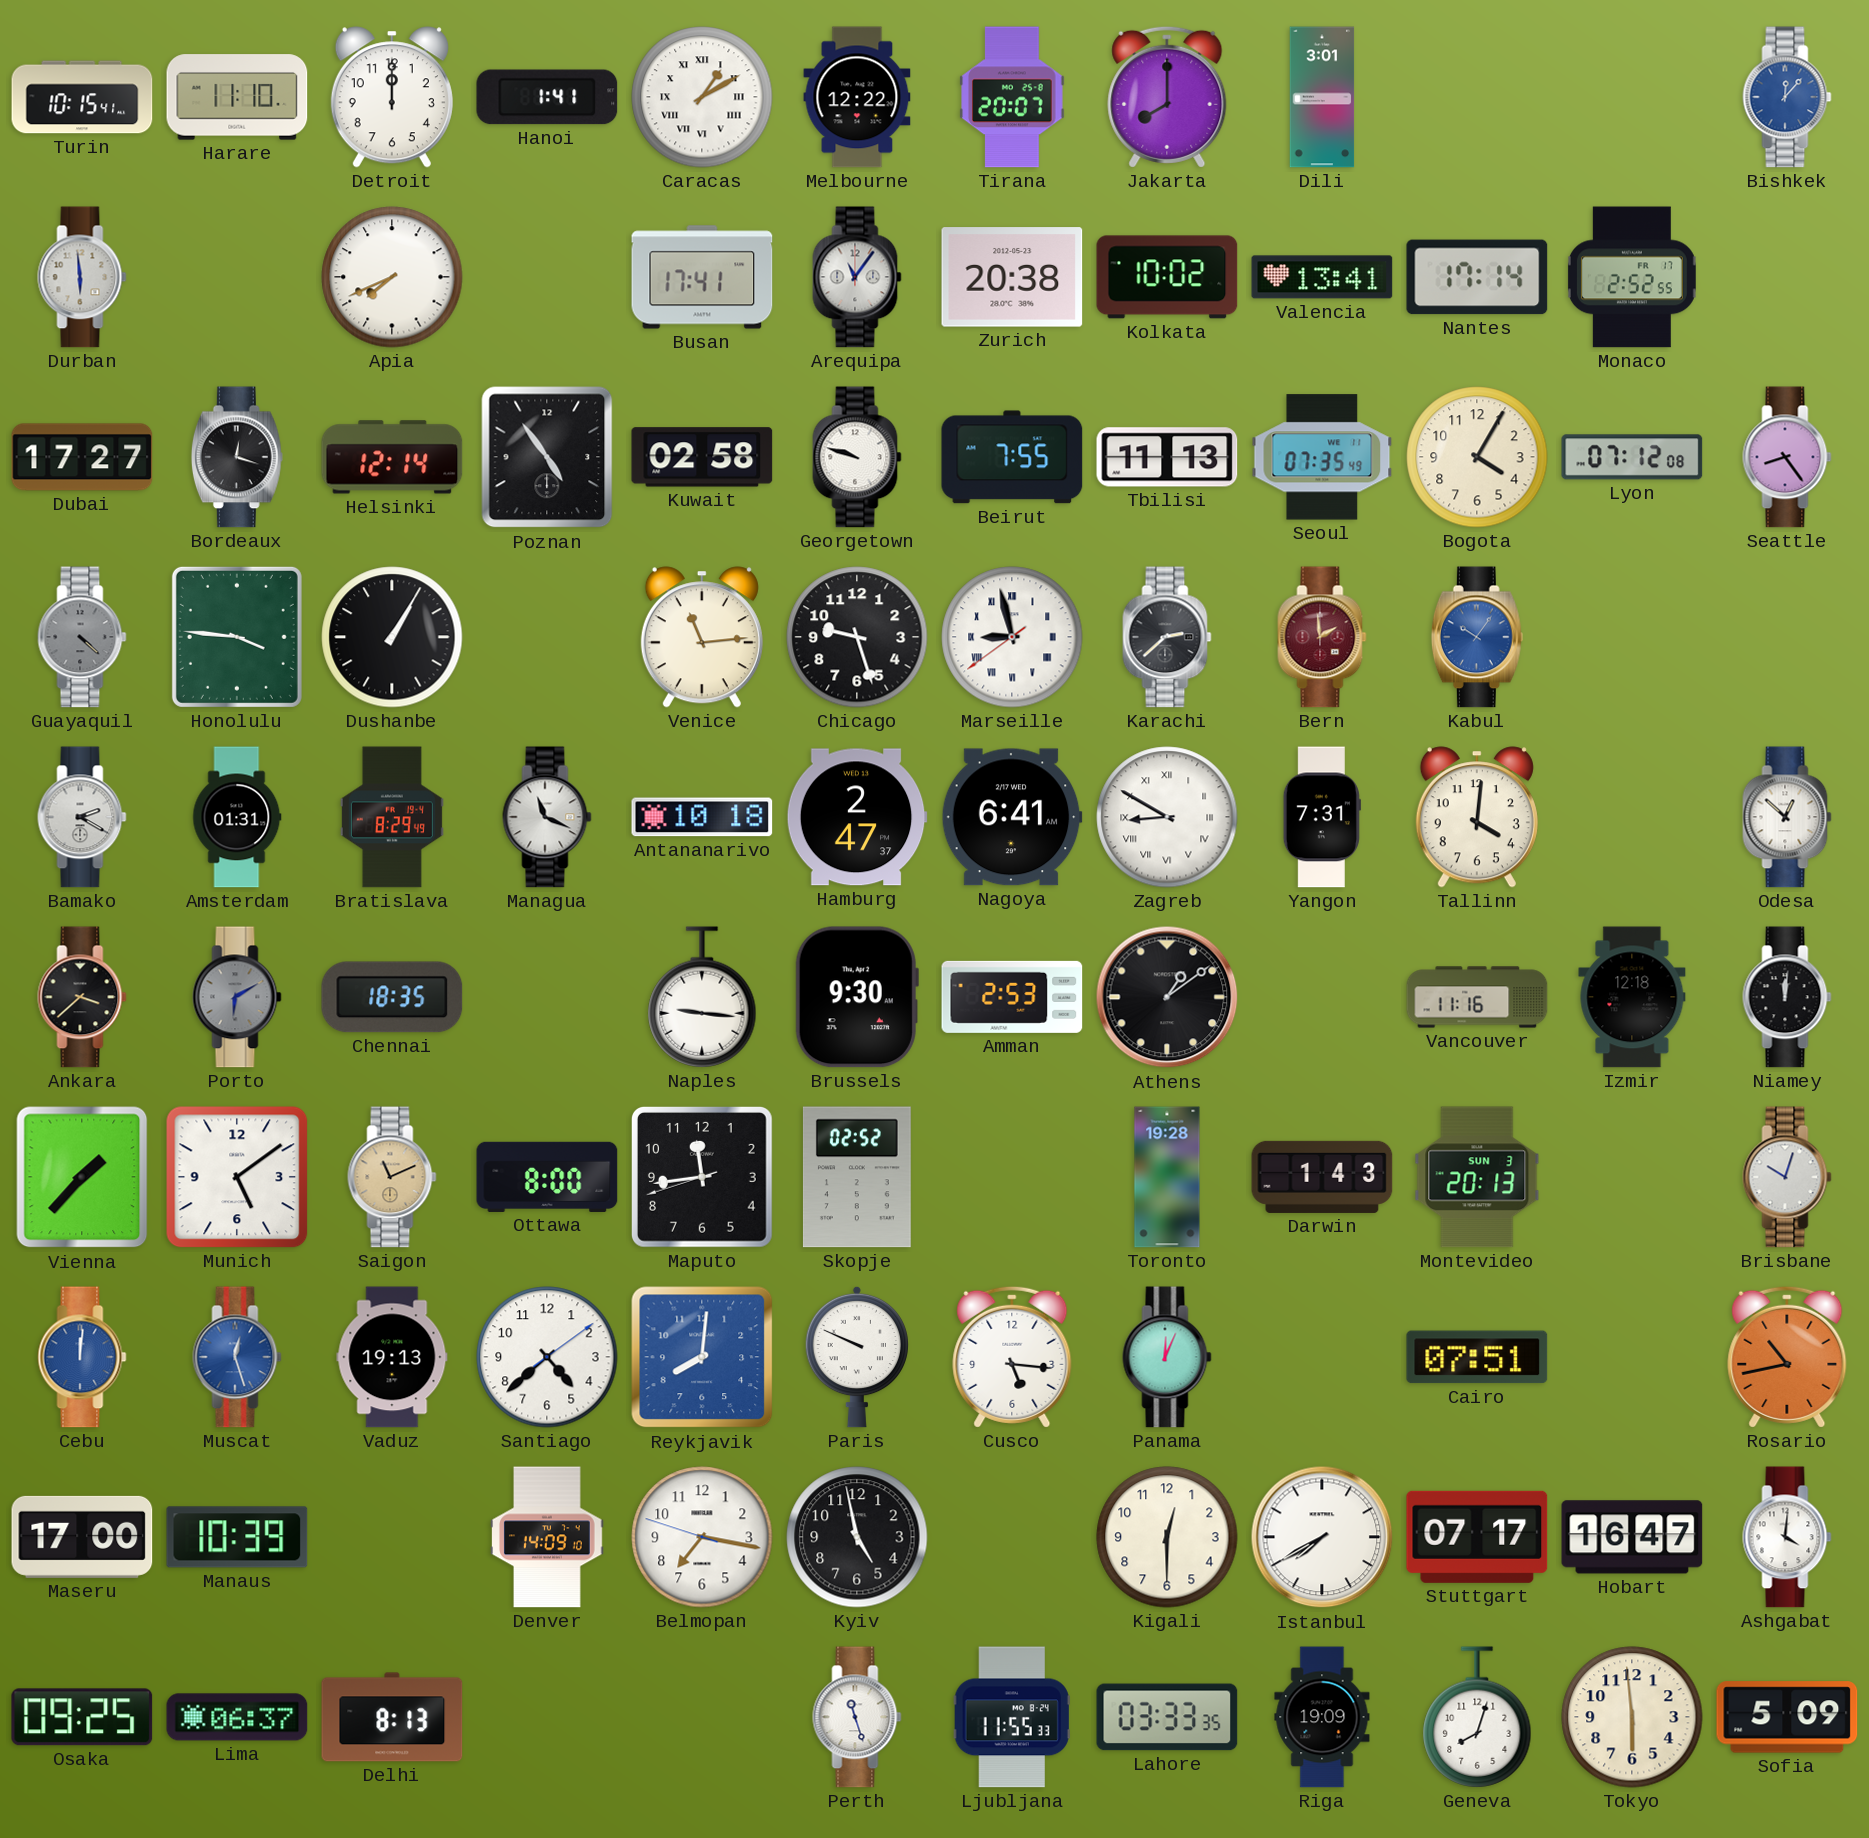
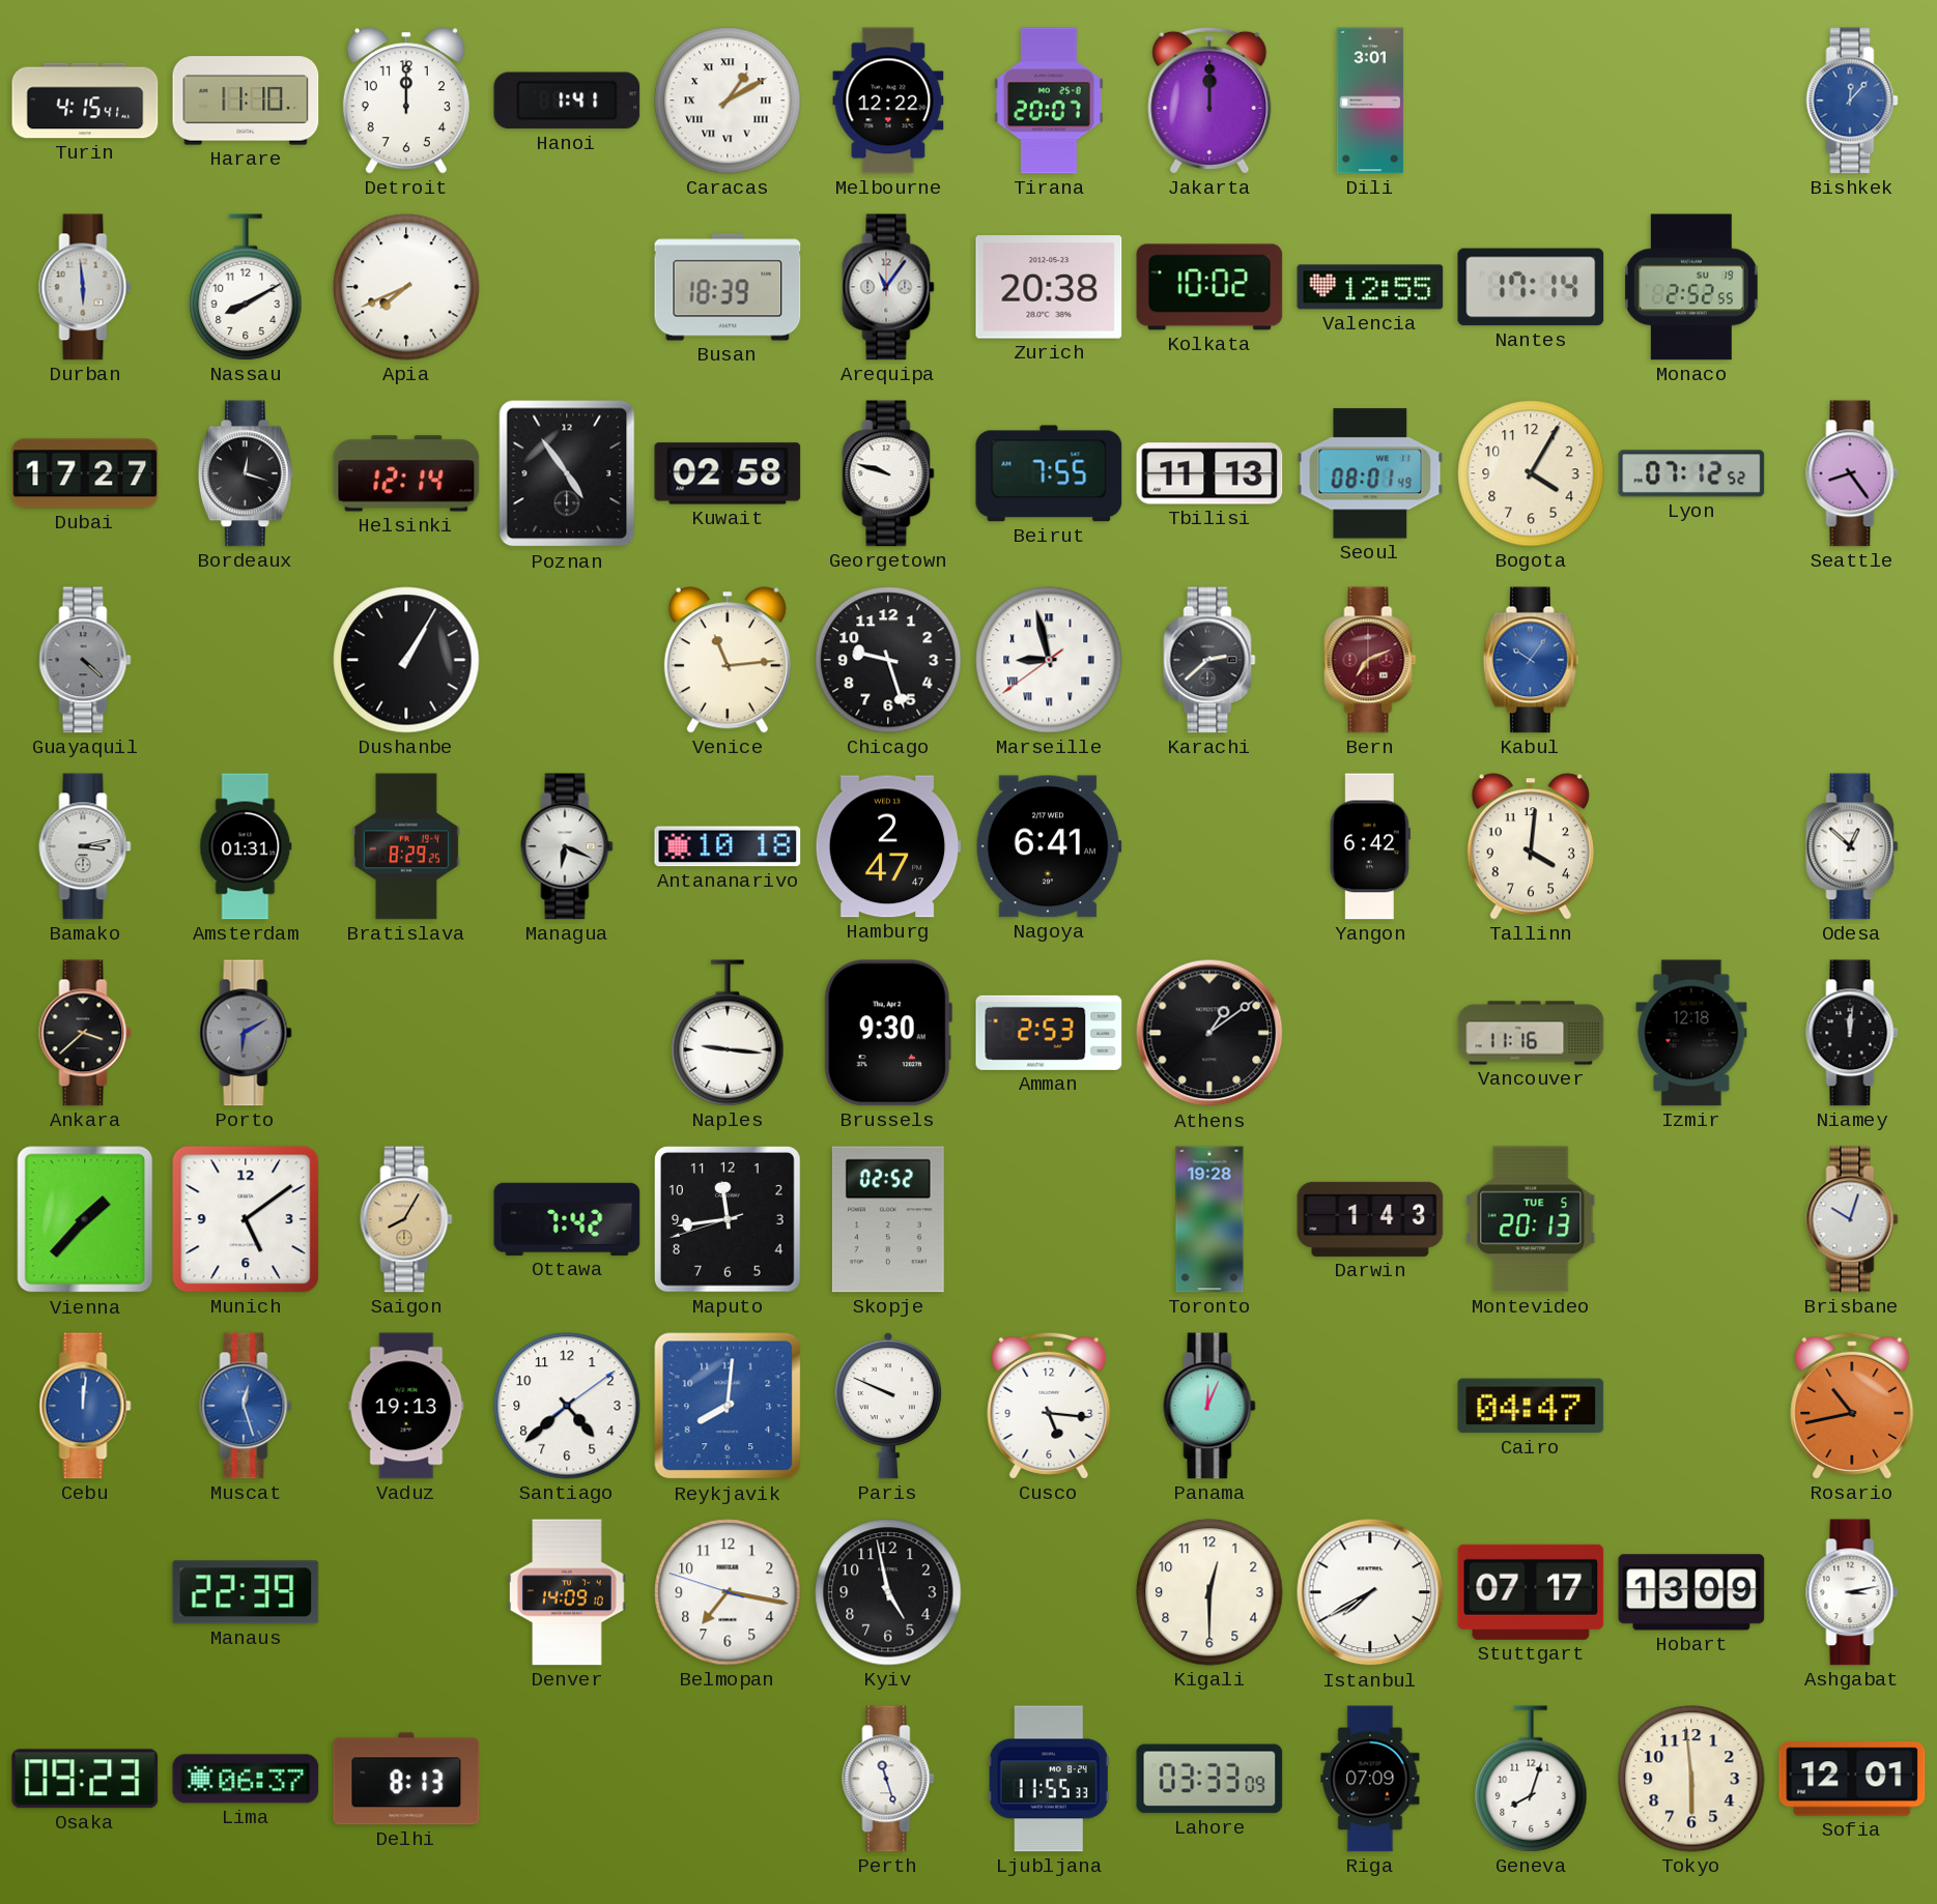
Turin: 10:15 -> 4:15 (85, 100)
Jakarta: 8:00 -> 12:00 (1209, 100)
Nassau: none -> 8:10 (246, 287)
Busan: 17:41 -> 18:39 (728, 287)
Valencia: 13:41 -> 12:55 (1370, 287)
Monaco date: FR 17 -> SU 19 (1691, 287)
Seoul: 07:35 -> 08:01 (1370, 473)
Lyon: 07:12:08 -> 07:12:52 (1691, 473)
Honolulu: 3:46 -> none (237, 637)
Bern: 1:59 -> 7:11 (1370, 660)
Bamako: 2:20 -> 3:13 (85, 846)
Bratislava: 8:29:49 -> 8:29:25 (406, 846)
Managua: 11:19 -> 6:19 (567, 846)
Hamburg: 2:47:37 -> 2:47:47 (888, 846)
Zagreb: 8:50 -> none (1167, 817)
Yangon: 7:31 -> 6:42 (1370, 846)
Chennai: 18:35 -> none (392, 997)
Saigon: 11:11 -> 8:05 (406, 1219)
Ottawa: 8:00 -> 7:42 (567, 1219)
Montevideo date: SUN 3 -> TUE 5 (1531, 1219)
Cairo: 07:51 -> 04:47 (1531, 1406)
Maseru: 17:00 -> none (82, 1537)
Manaus: 10:39 -> 22:39 (246, 1592)
Hobart: 16:47 -> 13:09 (1691, 1592)
Ashgabat: 4:01 -> 3:13 (1852, 1592)
Osaka: 09:25 -> 09:23 (85, 1779)
Lahore: 03:33:35 -> 03:33:09 (1209, 1779)
Riga: 19:09 -> 07:09 (1370, 1779)
Sofia: 5:09 -> 12:01 (1852, 1779)
